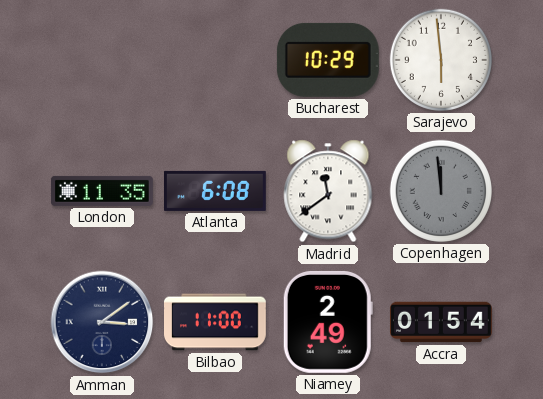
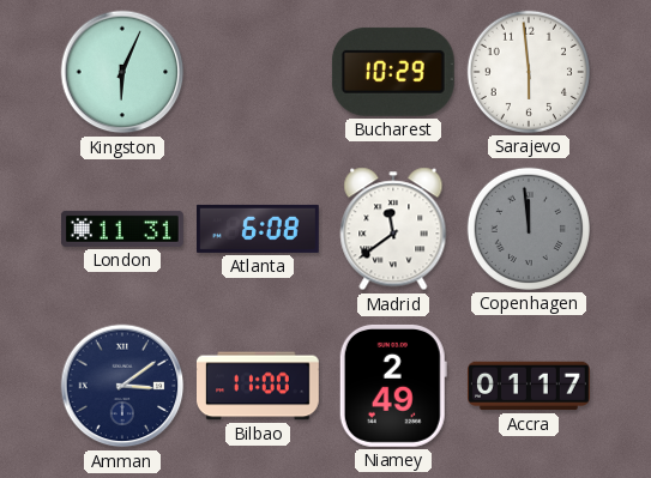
Kingston: none -> 6:04 (122, 72)
London: 11:35 -> 11:31 (122, 229)
Accra: 01:54 -> 01:17 (529, 386)
